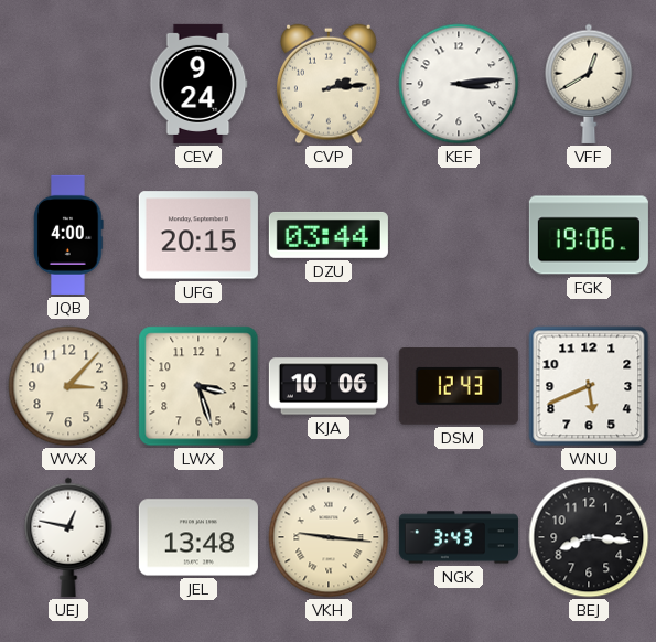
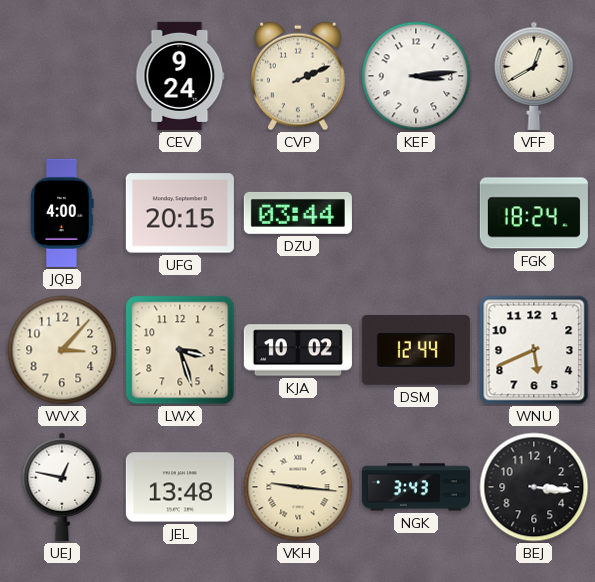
CVP: 2:14 -> 2:11 (298, 76)
FGK: 19:06 -> 18:24 (534, 213)
KJA: 10:06 -> 10:02 (298, 350)
DSM: 12:43 -> 12:44 (416, 351)
BEJ: 8:16 -> 3:16 (534, 487)
